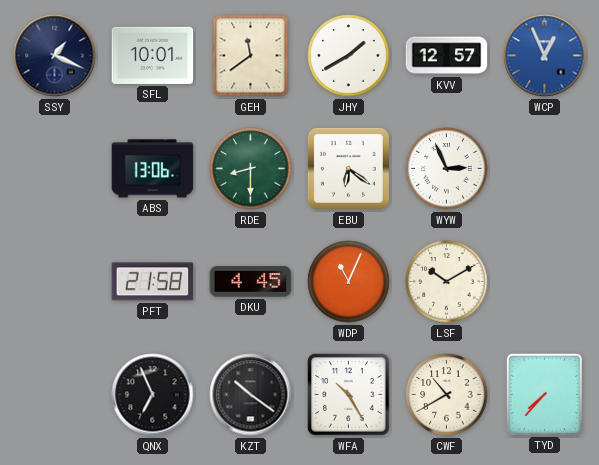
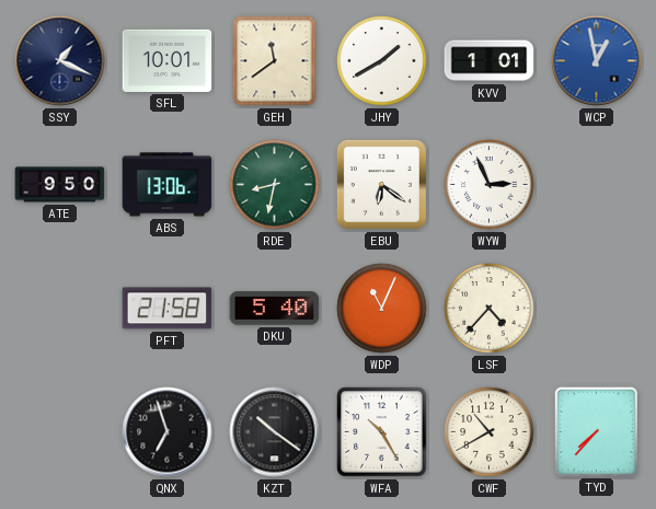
KVV: 12:57 -> 1:01 (490, 61)
WCP: 12:56 -> 12:58 (597, 61)
ATE: none -> 9:50 (60, 185)
RDE: 8:30 -> 8:32 (275, 185)
DKU: 4:45 -> 5:40 (275, 309)
LSF: 10:10 -> 4:37 (490, 309)
QNX: 6:56 -> 6:57 (168, 432)
